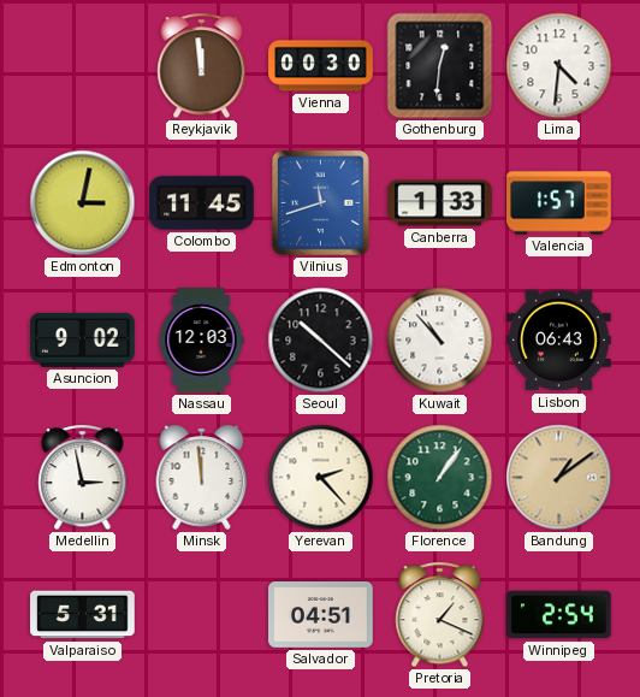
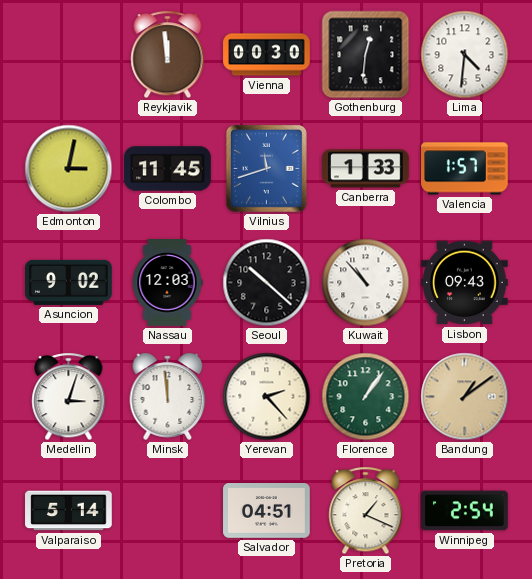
Lisbon: 06:43 -> 09:43 (465, 283)
Medellin: 2:58 -> 3:03 (69, 397)
Valparaiso: 5:31 -> 5:14 (69, 511)
